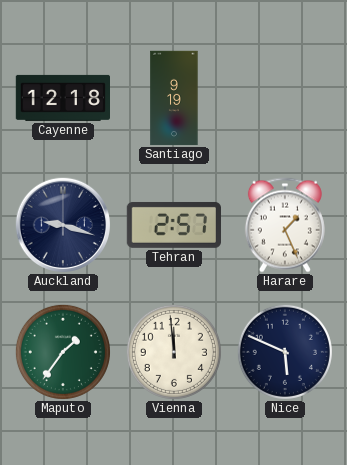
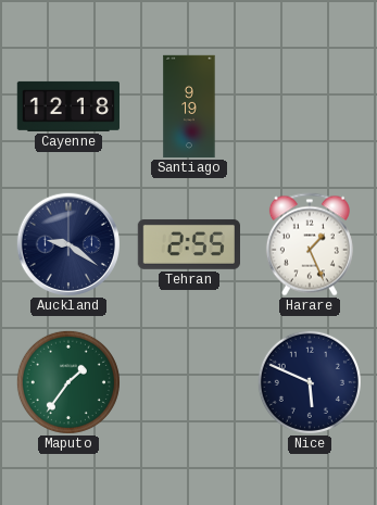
Auckland: 9:18 -> 9:21 (67, 243)
Tehran: 2:57 -> 2:55 (188, 244)
Vienna: 11:59 -> none (174, 352)
